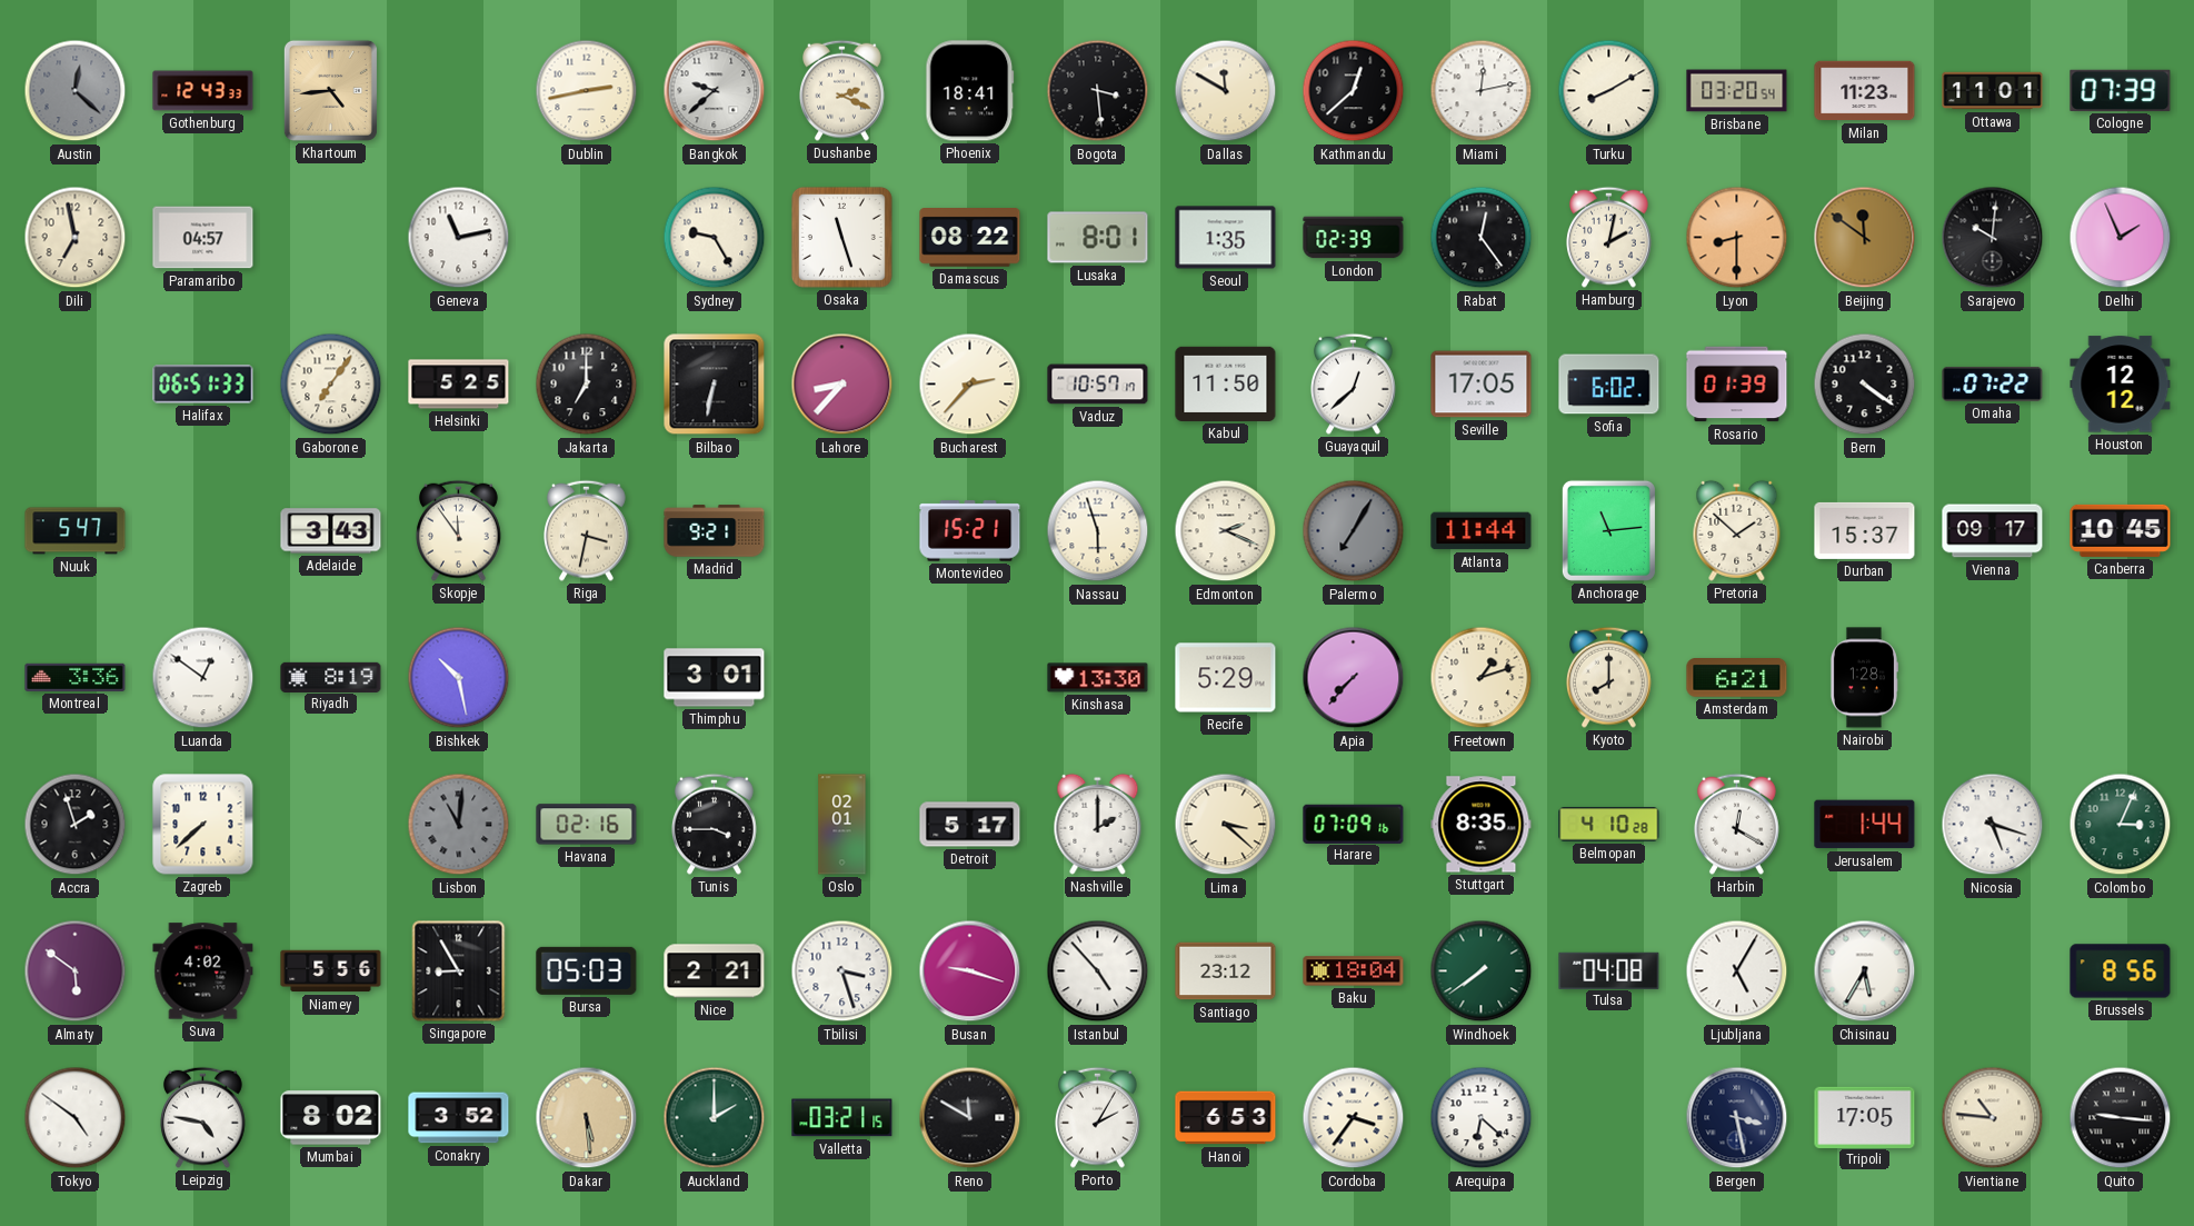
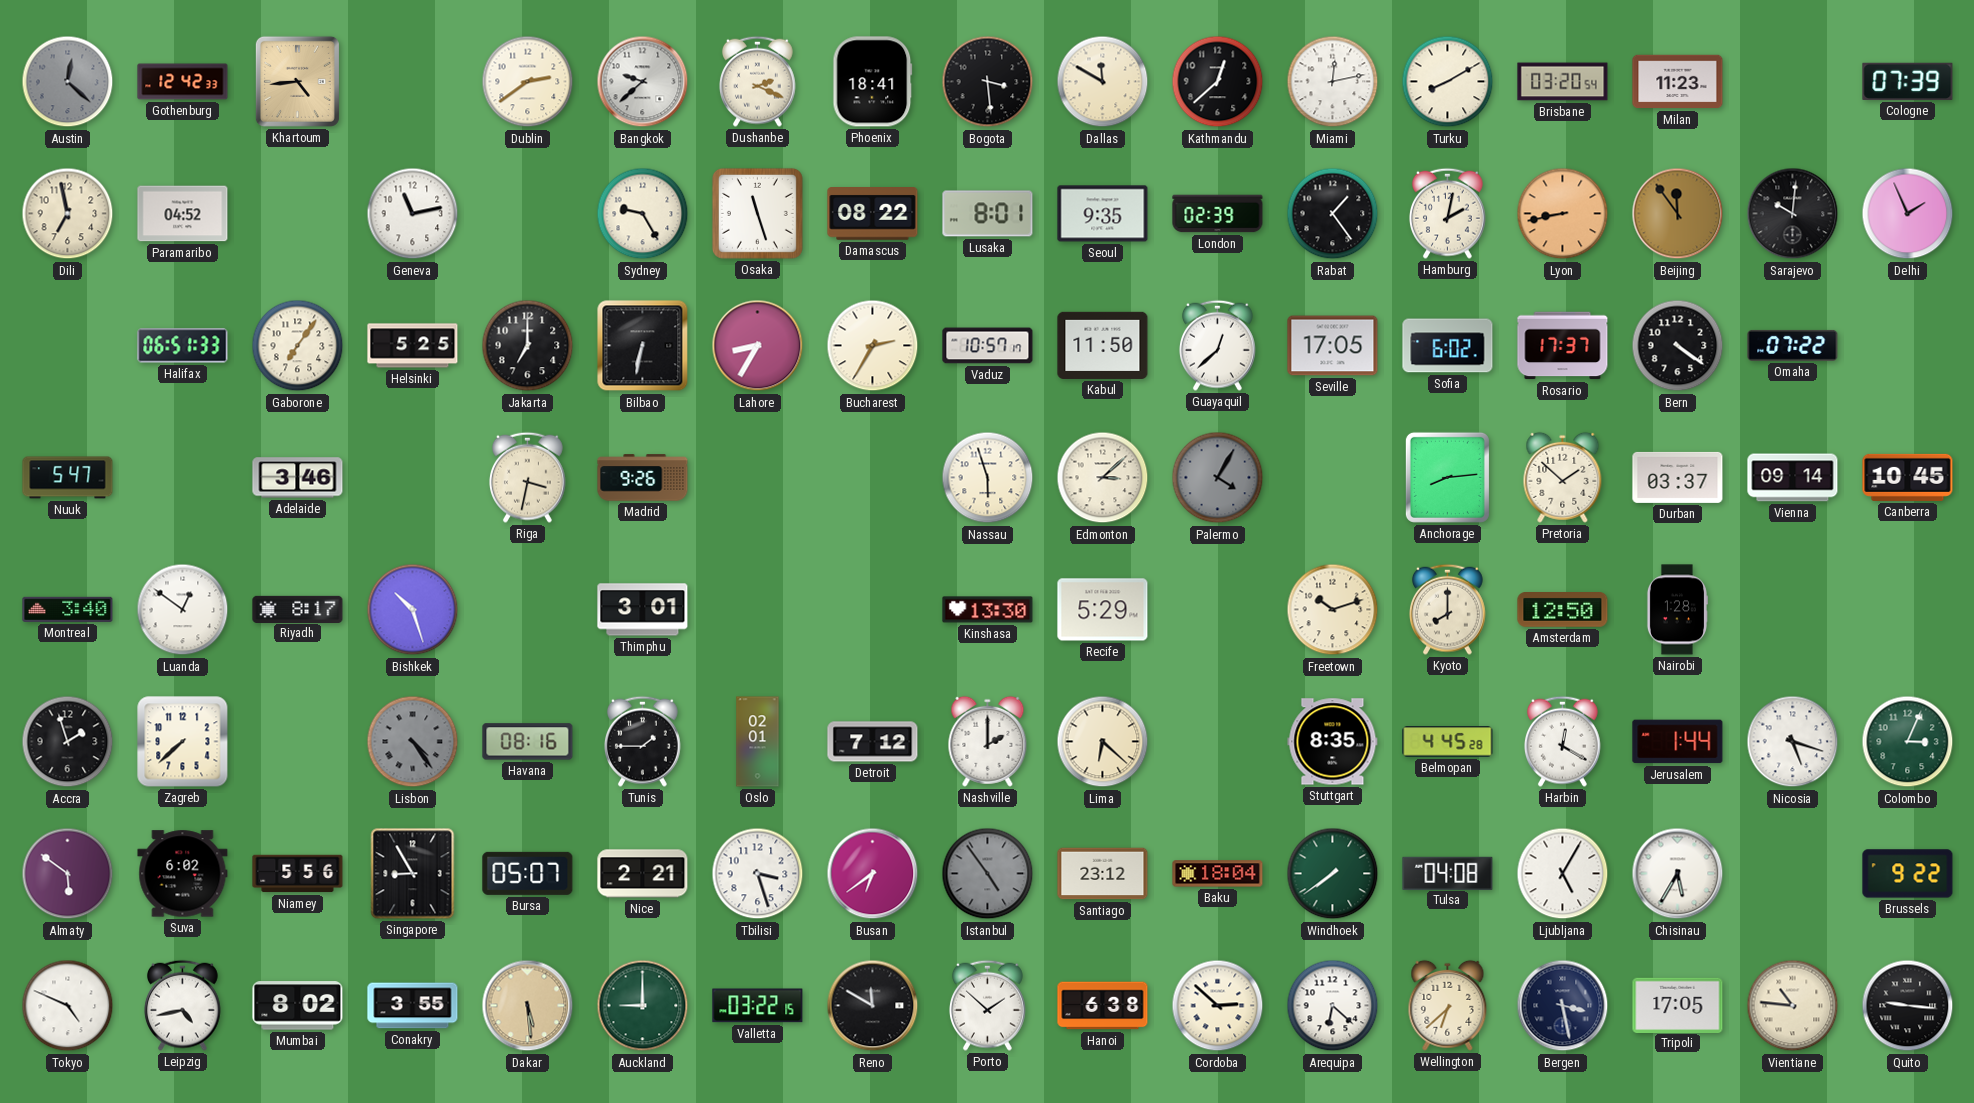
Gothenburg: 12:43 -> 12:42 (183, 82)
Dublin: 2:43 -> 2:39 (528, 82)
Ottawa: 11:01 -> none (1993, 91)
Paramaribo: 04:57 -> 04:52 (183, 214)
Seoul: 1:35 -> 9:35 (1103, 214)
Rabat: 12:24 -> 1:24 (1333, 214)
Lyon: 8:30 -> 8:43 (1563, 214)
Beijing: 11:51 -> 11:54 (1678, 214)
Lahore: 8:37 -> 8:35 (758, 346)
Bucharest: 2:37 -> 2:35 (873, 346)
Rosario: 01:39 -> 17:37 (1563, 346)
Houston: 12:12 -> none (2121, 385)
Adelaide: 3:43 -> 3:46 (298, 478)
Skopje: 11:54 -> none (459, 530)
Madrid: 9:21 -> 9:26 (643, 478)
Montevideo: 15:21 -> none (970, 531)
Edmonton: 2:19 -> 3:08 (1103, 478)
Palermo: 7:05 -> 4:05 (1218, 478)
Atlanta: 11:44 -> none (1482, 531)
Anchorage: 11:14 -> 8:14 (1447, 477)
Durban: 15:37 -> 03:37 (1678, 477)
Vienna: 09:17 -> 09:14 (1793, 478)
Montreal: 3:36 -> 3:40 (68, 609)
Riyadh: 8:19 -> 8:17 (298, 609)
Bishkek: 10:28 -> 10:27 (413, 610)
Apia: 7:37 -> none (1354, 678)
Freetown: 1:12 -> 10:12 (1333, 610)
Amsterdam: 6:21 -> 12:50 (1563, 610)
Lisbon: 11:01 -> 4:24 (413, 742)
Havana: 02:16 -> 08:16 (528, 742)
Tunis: 3:45 -> 1:45 (643, 741)
Detroit: 5:17 -> 7:12 (873, 742)
Lima: 3:22 -> 6:22 (1103, 742)
Harare: 07:09 -> none (1354, 824)
Belmopan: 4:10 -> 4:45 (1448, 742)
Suva: 4:02 -> 6:02 (183, 874)
Bursa: 05:03 -> 05:07 (528, 873)
Busan: 9:18 -> 6:39 (873, 874)
Istanbul: 4:53 -> 4:54 (988, 874)
Istanbul dial: white -> grey (988, 874)
Brussels: 8:56 -> 9:22 (1908, 874)
Tokyo: 4:51 -> 4:49 (68, 1006)
Leipzig: 4:47 -> 4:43 (183, 1005)
Conakry: 3:52 -> 3:55 (413, 1006)
Auckland: 2:00 -> 9:00 (643, 1006)
Valletta: 03:21 -> 03:22 (758, 1006)
Porto: 2:05 -> 1:52 (988, 1005)
Hanoi: 6:53 -> 6:38 (1103, 1006)
Cordoba: 3:36 -> 2:52 (1218, 1006)
Wellington: none -> 6:38 (1448, 1005)
